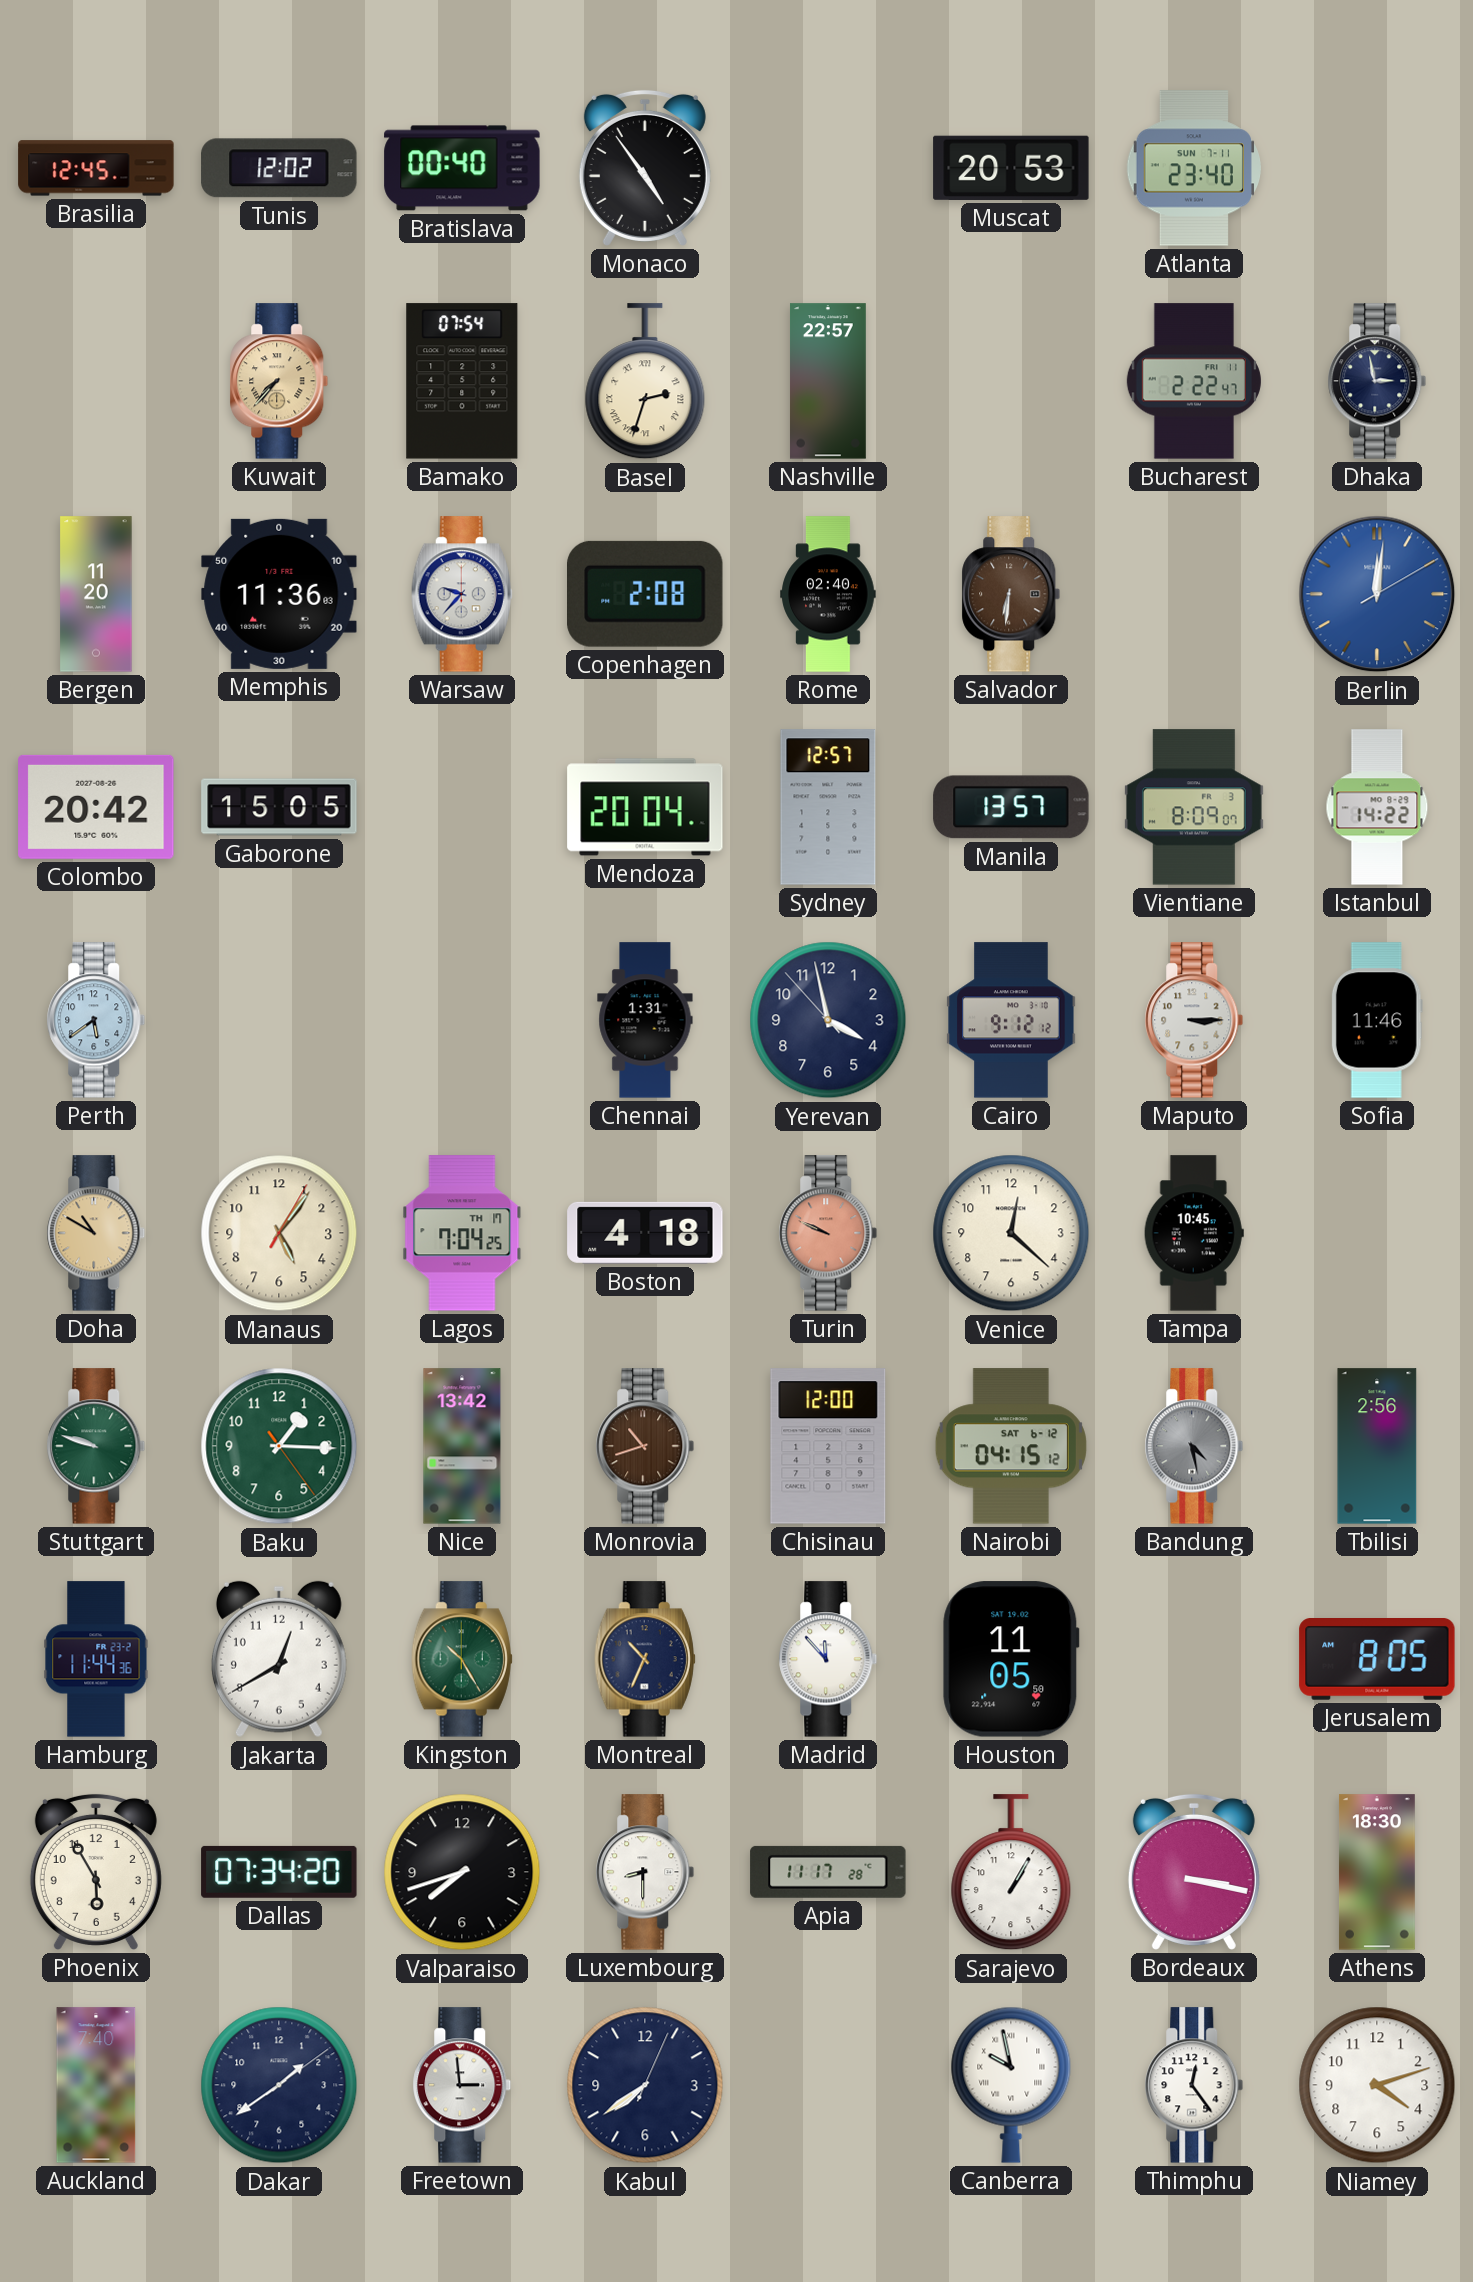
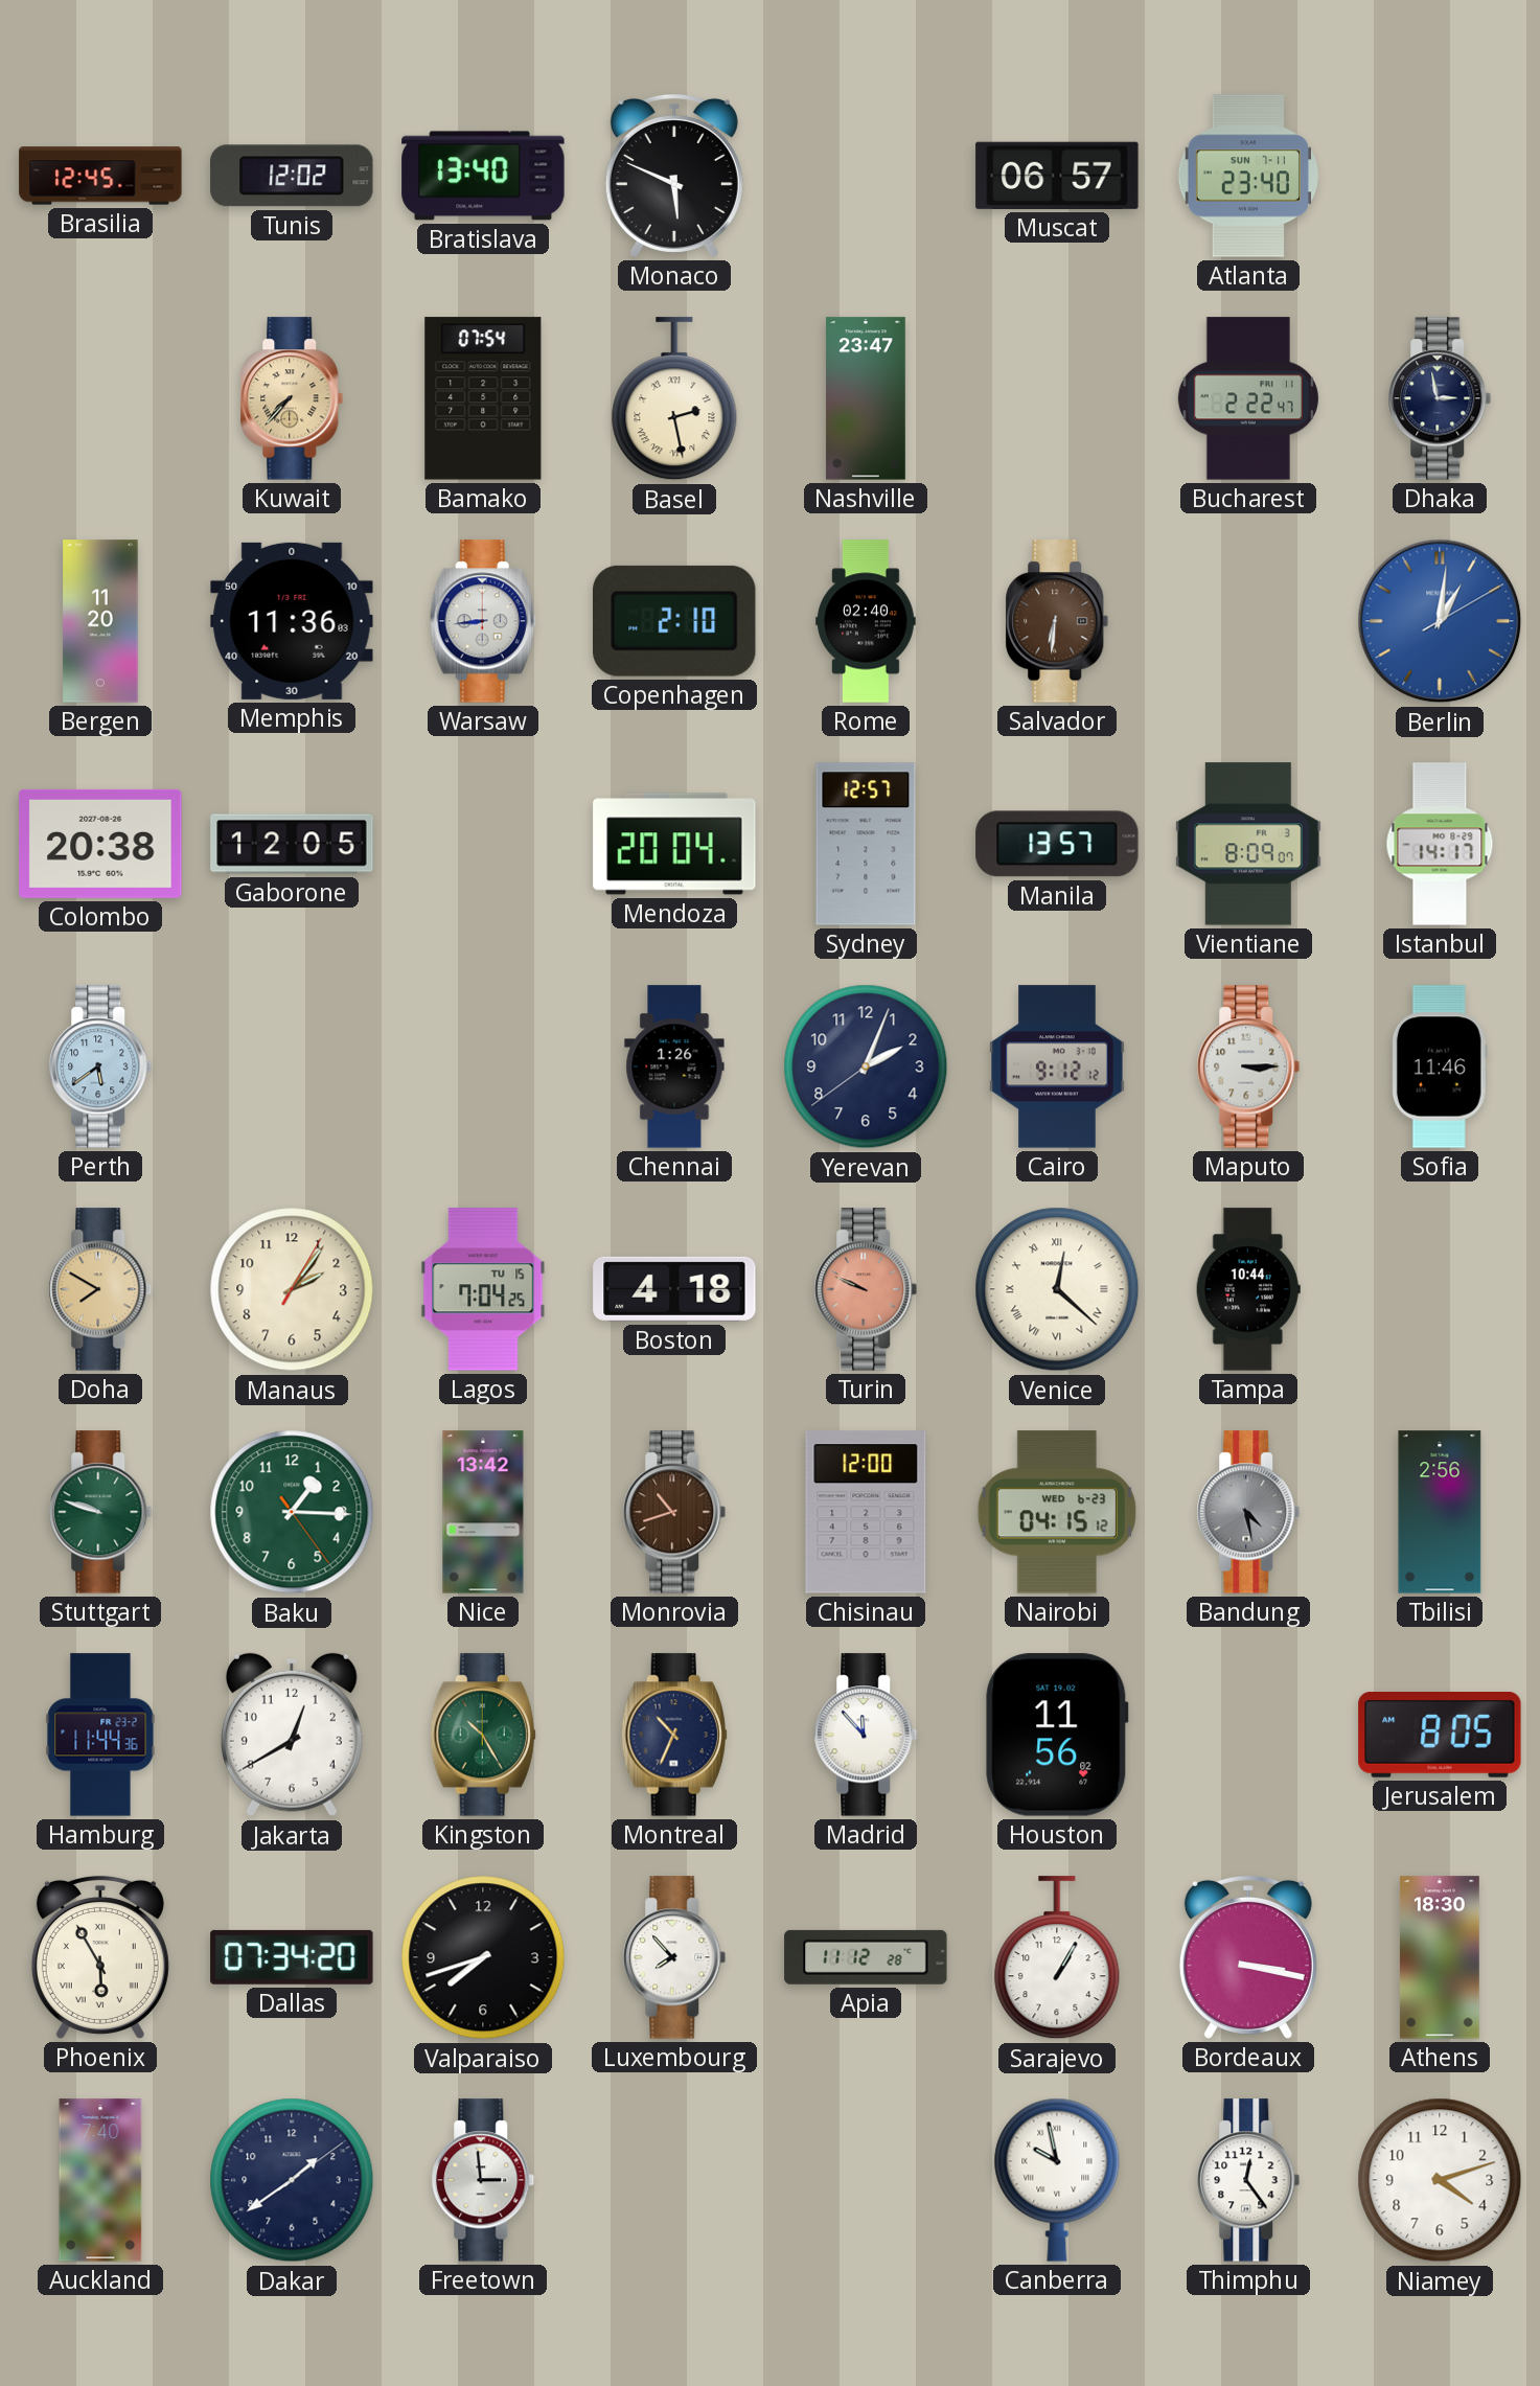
Bratislava: 00:40 -> 13:40 (483, 176)
Monaco: 4:54 -> 5:49 (674, 176)
Muscat: 20:53 -> 06:57 (1057, 176)
Basel: 2:33 -> 2:28 (674, 399)
Nashville: 22:57 -> 23:47 (866, 398)
Warsaw: 9:37 -> 8:44 (483, 621)
Copenhagen: 2:08 -> 2:10 (675, 621)
Berlin: 12:01 -> 1:01 (1440, 621)
Colombo: 20:42 -> 20:38 (100, 844)
Gaborone: 15:05 -> 12:05 (292, 844)
Istanbul: 14:22 -> 14:17 (1440, 844)
Chennai: 1:31 -> 1:26 (674, 1066)
Yerevan: 3:57 -> 2:03 (866, 1066)
Doha: 10:50 -> 7:50 (100, 1289)
Manaus: 5:06 -> 2:06 (292, 1289)
Lagos date: TH 17 -> TU 15 (483, 1289)
Venice numerals: Arabic -> Roman (1057, 1289)
Tampa: 10:45 -> 10:44 (1248, 1289)
Nairobi date: SAT 6-12 -> WED 6-23 (1057, 1512)
Houston: 11:05 -> 11:56 (1057, 1735)
Phoenix numerals: Arabic -> Roman (100, 1957)
Luxembourg: 8:30 -> 7:53 (674, 1957)
Apia: 11:17 -> 11:12 (866, 1957)
Kabul: 7:39 -> none (645, 2085)
